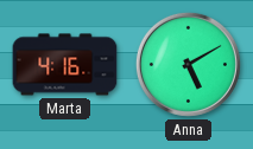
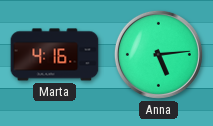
Anna: 5:10 -> 5:14 (158, 54)
